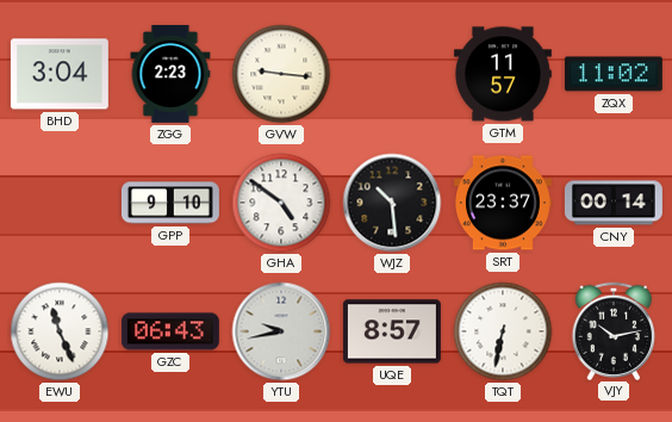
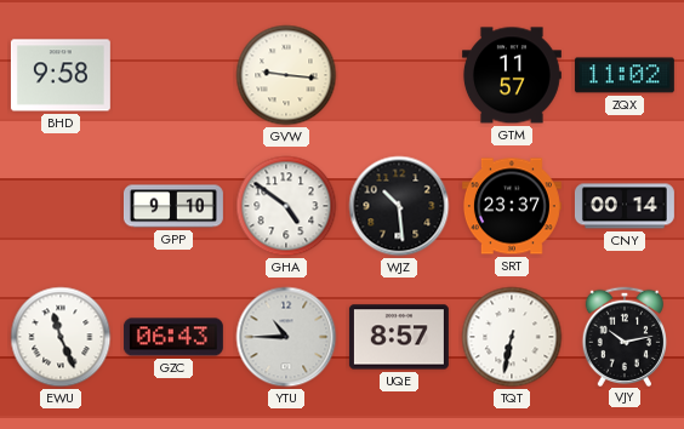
BHD: 3:04 -> 9:58 (61, 75)
ZGG: 2:23 -> none (170, 74)
YTU: 9:43 -> 10:45 (286, 337)
